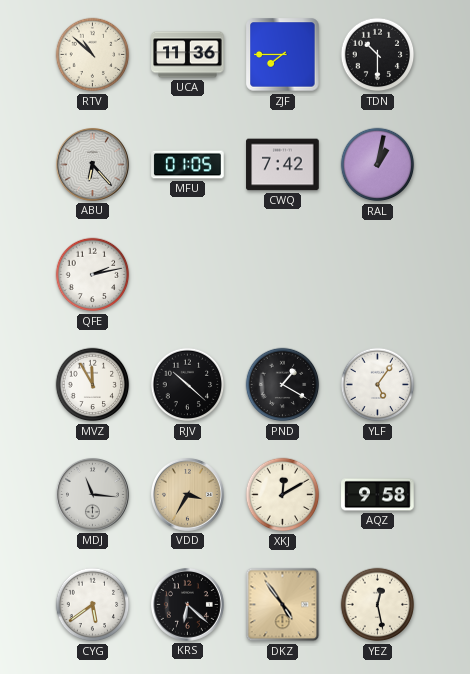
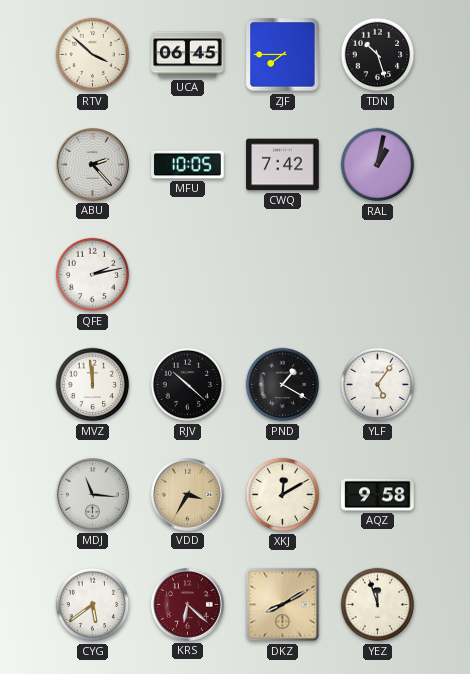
RTV: 10:52 -> 3:52 (93, 55)
UCA: 11:36 -> 06:45 (188, 55)
TDN: 10:30 -> 10:27 (378, 55)
ABU: 6:23 -> 2:23 (92, 164)
MFU: 01:05 -> 10:05 (188, 165)
MVZ: 11:55 -> 11:59 (93, 385)
KRS dial: black -> burgundy (187, 604)
DKZ: 4:54 -> 8:10 (283, 605)
YEZ: 12:28 -> 11:57 (378, 605)
